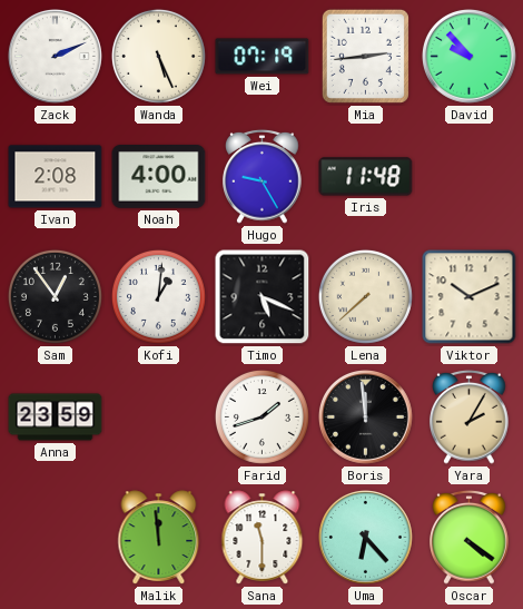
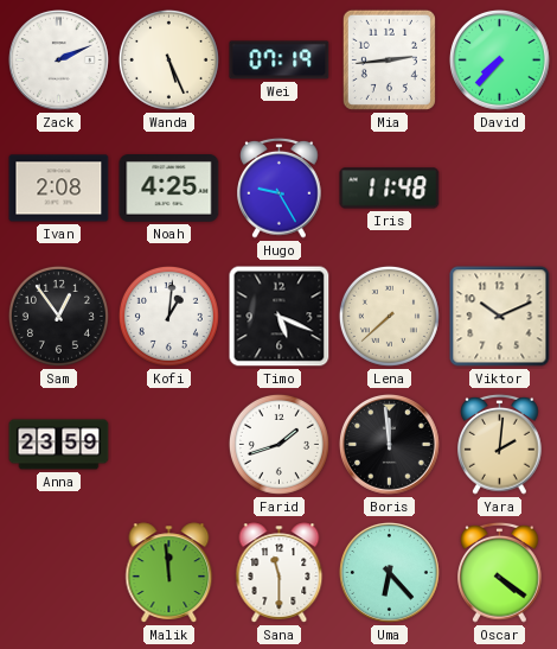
David: 9:53 -> 7:37 (500, 61)
Noah: 4:00 -> 4:25 (169, 189)
Yara: 2:05 -> 2:01 (500, 444)
